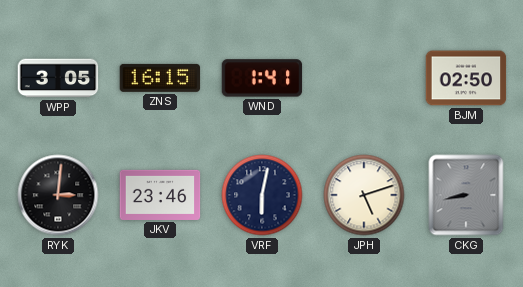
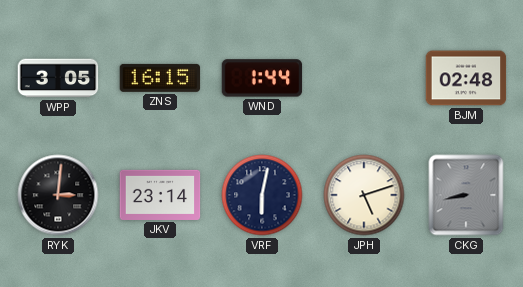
WND: 1:41 -> 1:44 (262, 78)
BJM: 02:50 -> 02:48 (466, 78)
JKV: 23:46 -> 23:14 (160, 195)
